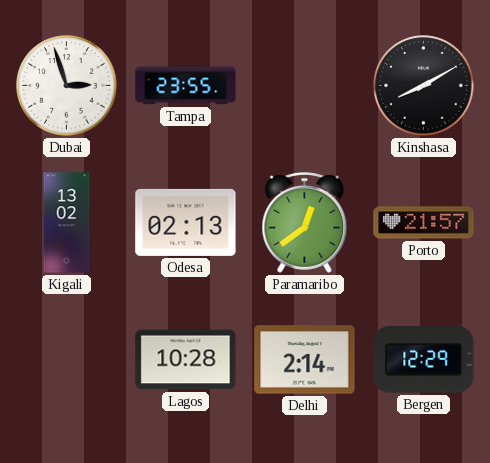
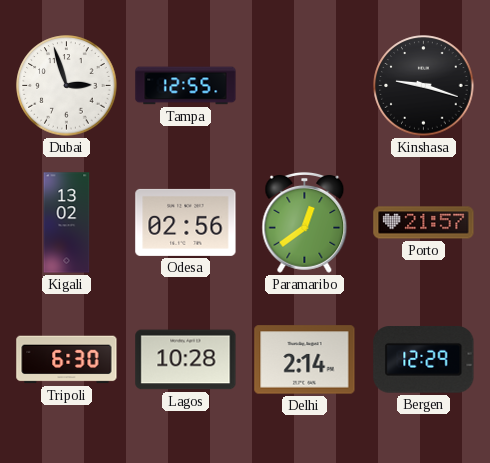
Tampa: 23:55 -> 12:55 (186, 86)
Kinshasa: 8:10 -> 9:18 (424, 86)
Odesa: 02:13 -> 02:56 (186, 222)
Tripoli: none -> 6:30 (67, 360)
